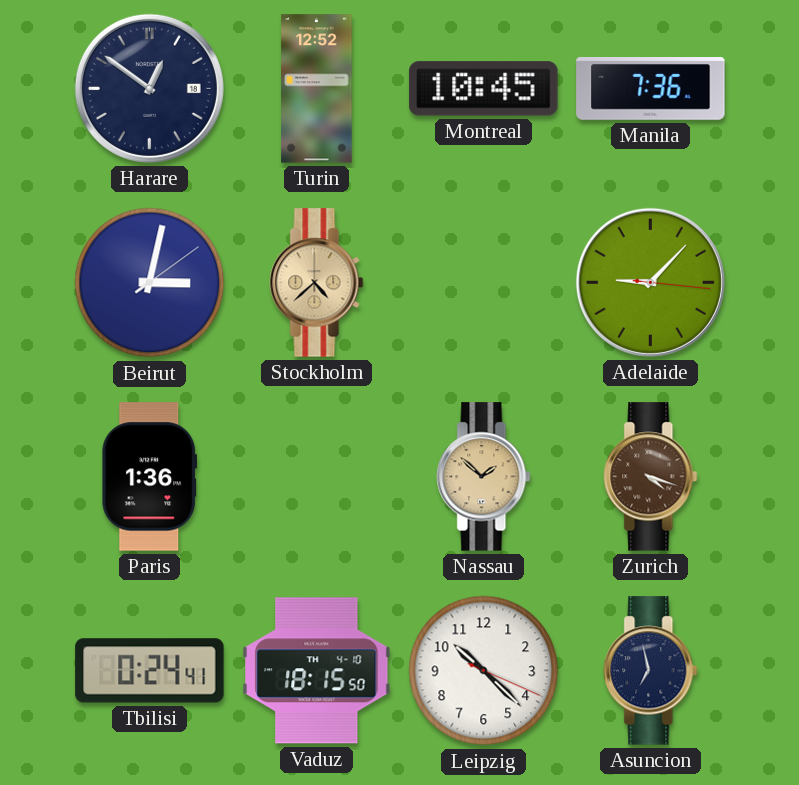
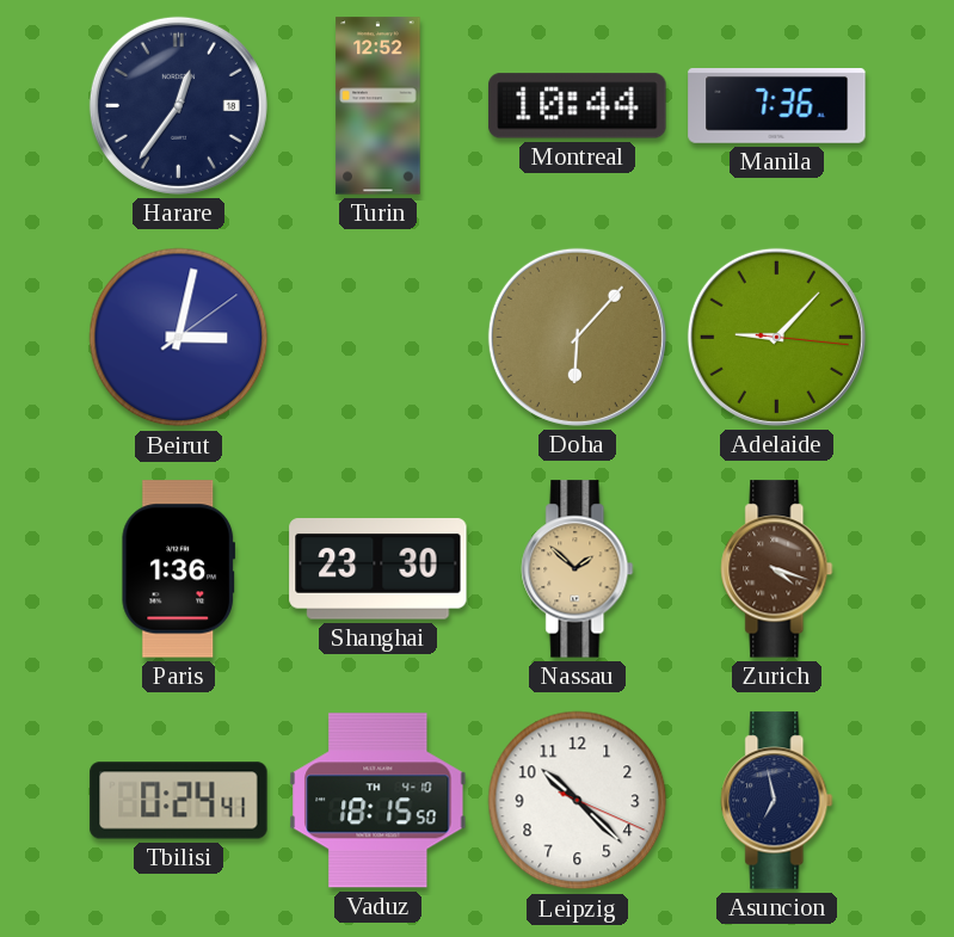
Harare: 12:51 -> 12:36 (178, 105)
Montreal: 10:45 -> 10:44 (578, 106)
Stockholm: 4:38 -> none (317, 283)
Doha: none -> 6:07 (577, 337)
Shanghai: none -> 23:30 (378, 569)
